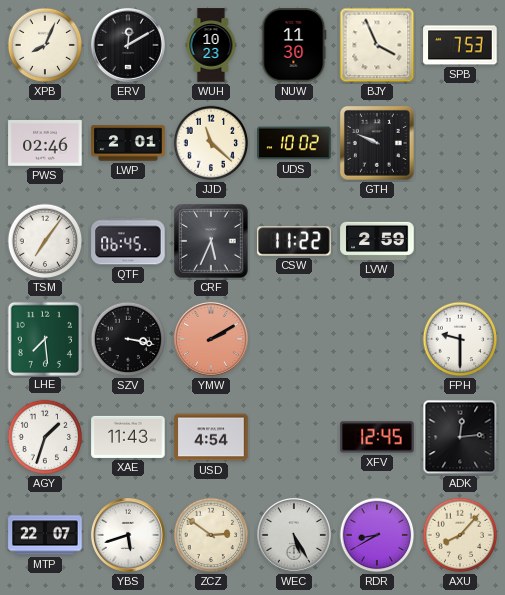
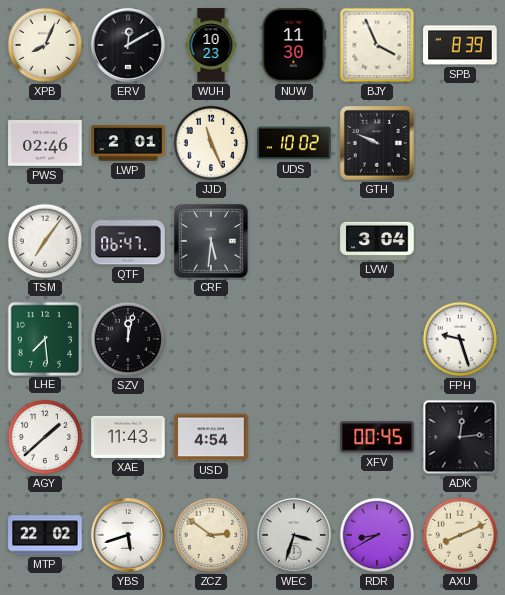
SPB: 7:53 -> 8:39 (460, 45)
JJD: 11:22 -> 11:26 (211, 143)
QTF: 06:45 -> 06:47 (128, 241)
CRF: 5:34 -> 5:31 (211, 242)
CSW: 11:22 -> none (294, 241)
LVW: 2:59 -> 3:04 (377, 241)
SZV: 3:17 -> 12:02 (128, 339)
YMW: 2:10 -> none (211, 339)
FPH: 9:30 -> 9:27 (460, 339)
AGY: 1:33 -> 1:38 (45, 437)
XFV: 12:45 -> 00:45 (377, 437)
MTP: 22:07 -> 22:02 (45, 535)
WEC: 5:25 -> 3:33 (294, 535)
AXU: 8:07 -> 8:11 (460, 535)
